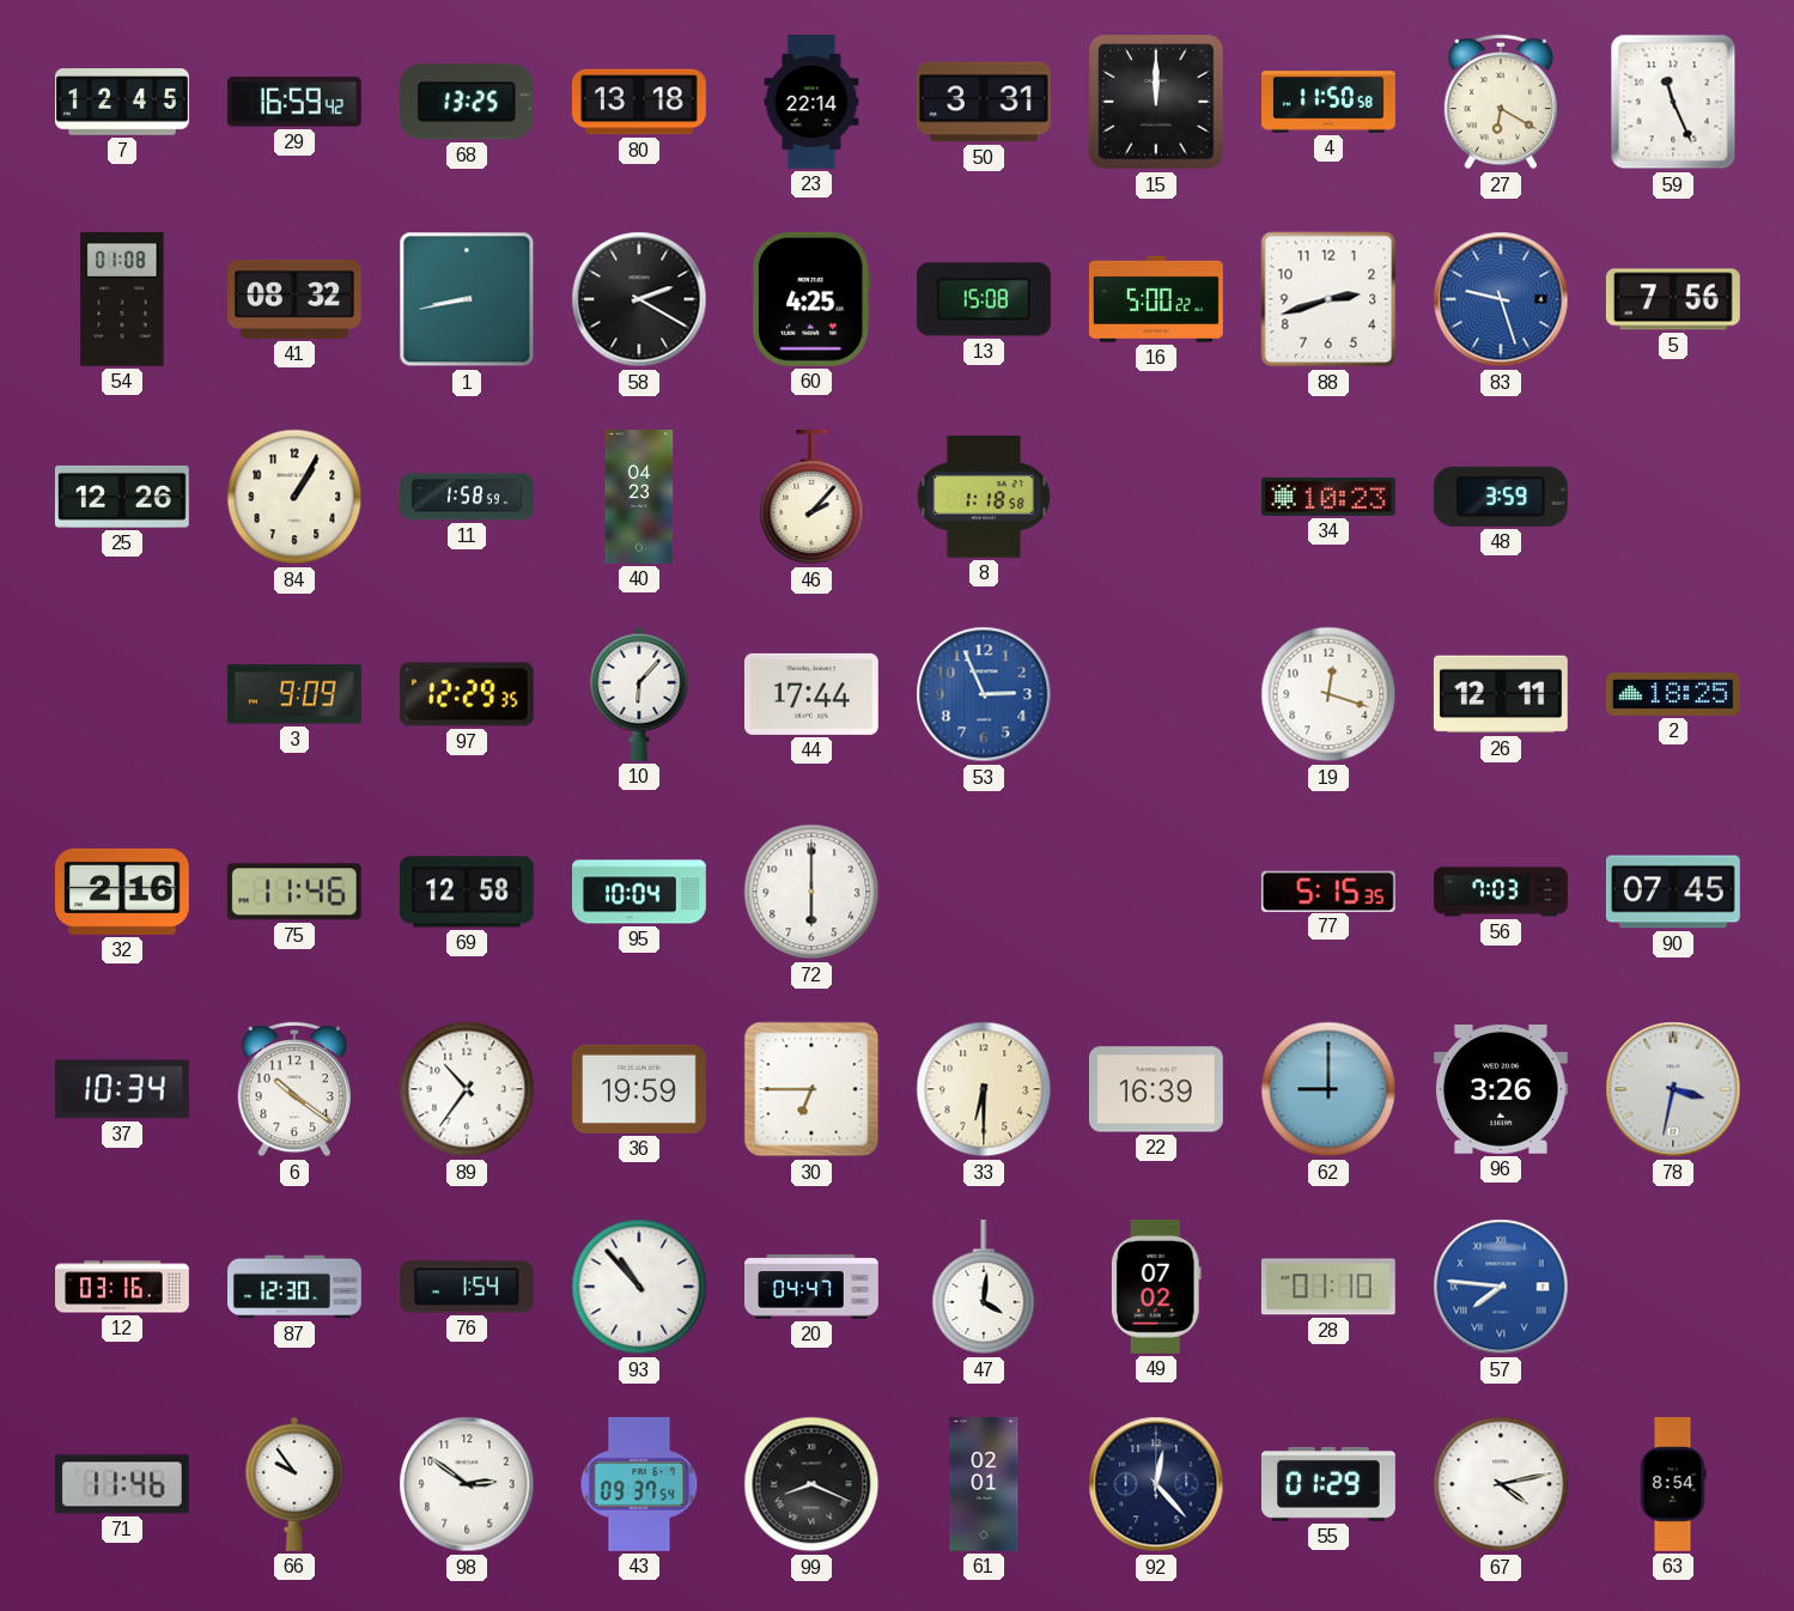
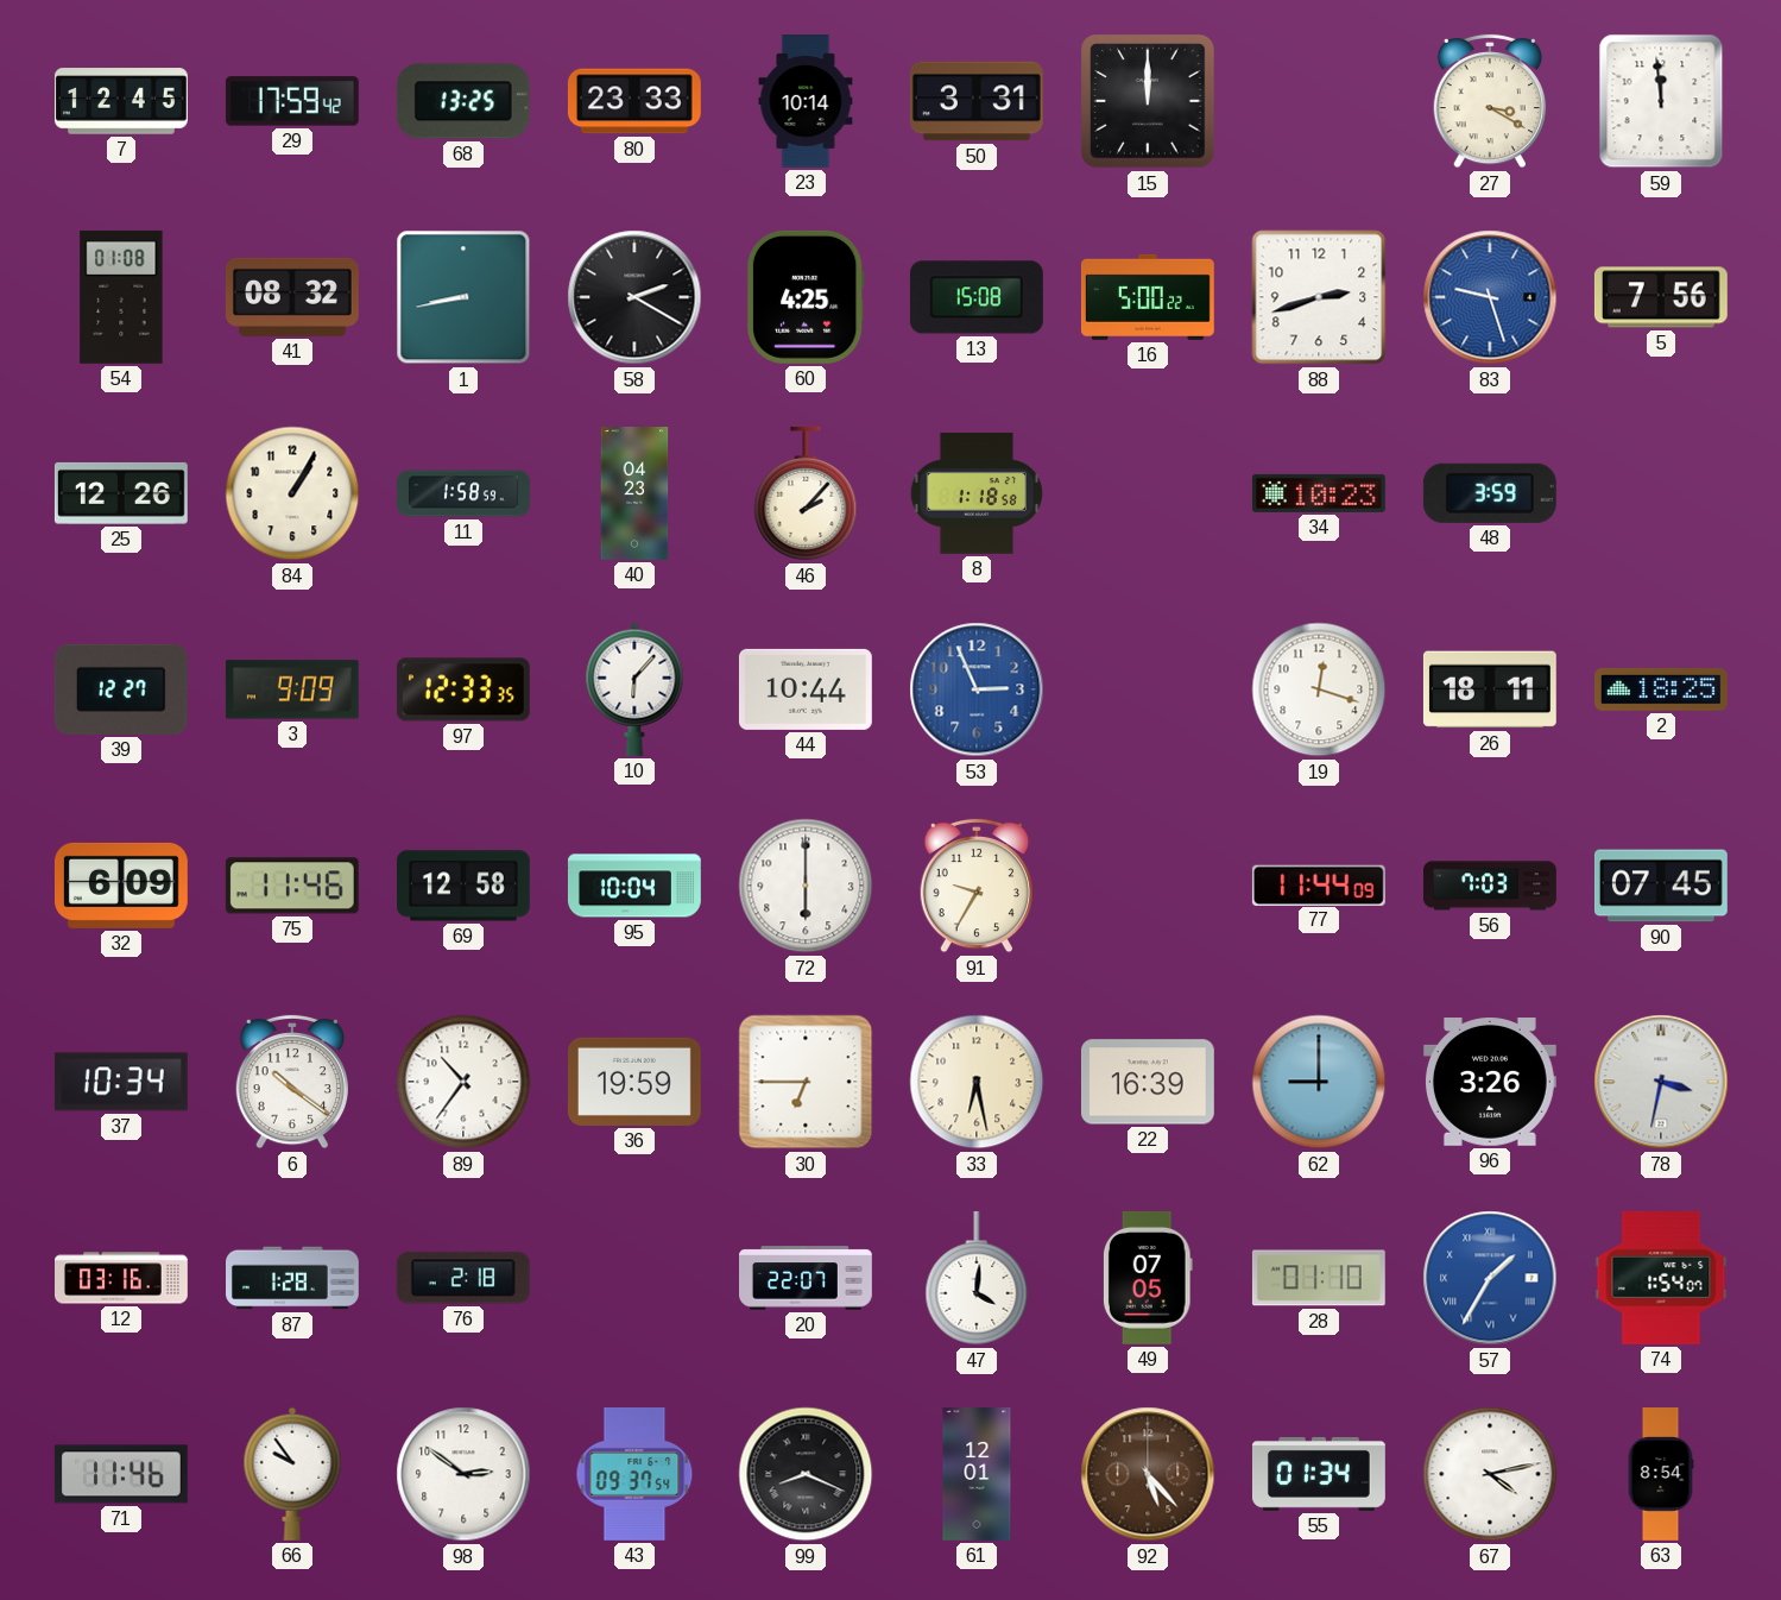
29: 16:59 -> 17:59 (292, 101)
80: 13:18 -> 23:33 (634, 101)
23: 22:14 -> 10:14 (806, 102)
4: 11:50 -> none (1330, 102)
27: 6:20 -> 3:20 (1489, 101)
59: 11:26 -> 11:59 (1661, 101)
39: none -> 12:27 (121, 689)
97: 12:29 -> 12:33 (463, 689)
44: 17:44 -> 10:44 (806, 689)
26: 12:11 -> 18:11 (1490, 689)
32: 2:16 -> 6:09 (121, 886)
91: none -> 9:35 (975, 886)
77: 5:15 -> 11:44 (1319, 884)
33: 6:30 -> 6:28 (977, 1082)
87: 12:30 -> 1:28 (293, 1278)
76: 1:54 -> 2:18 (463, 1278)
93: 10:53 -> none (639, 1287)
20: 04:47 -> 22:07 (807, 1278)
49: 07:02 -> 07:05 (1148, 1278)
57: 7:46 -> 1:35 (1490, 1278)
74: none -> 1:54 (1661, 1278)
61: 02:01 -> 12:01 (977, 1475)
92: 12:23 -> 5:23 (1148, 1474)
92 dial: navy -> brown (1148, 1474)
55: 01:29 -> 01:34 (1319, 1474)
